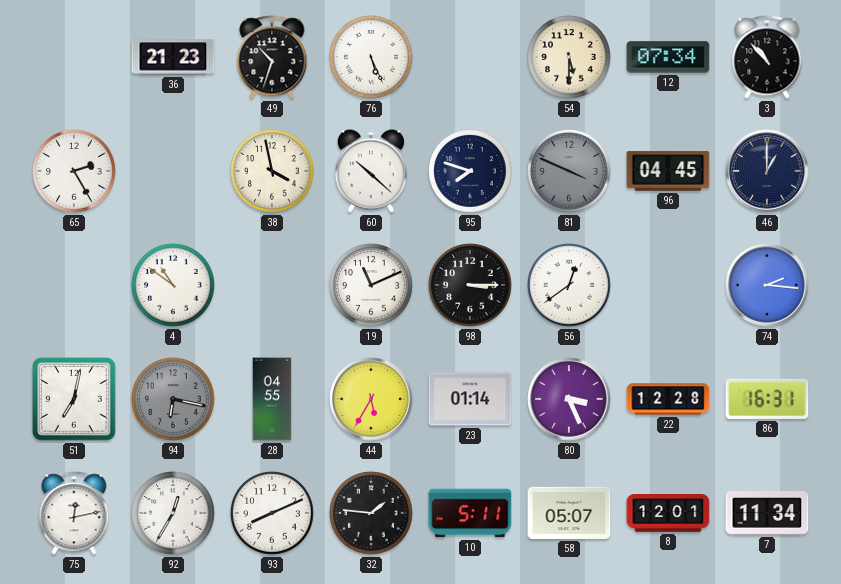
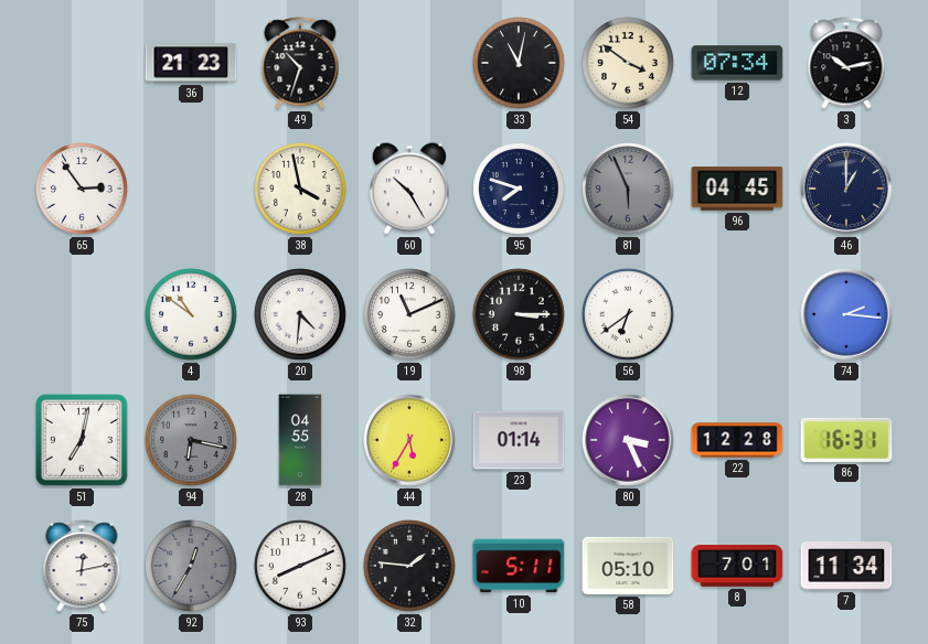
76: 5:26 -> none (371, 57)
33: none -> 11:02 (519, 63)
54: 5:30 -> 3:51 (628, 63)
3: 10:53 -> 10:13 (846, 63)
65: 2:25 -> 2:54 (82, 189)
60: 10:22 -> 10:25 (409, 189)
81: 3:49 -> 5:56 (628, 189)
20: none -> 4:31 (300, 314)
56: 12:39 -> 6:39 (628, 314)
92 dial: white -> grey (191, 566)
58: 05:07 -> 05:10 (628, 566)
8: 12:01 -> 7:01 (737, 566)
